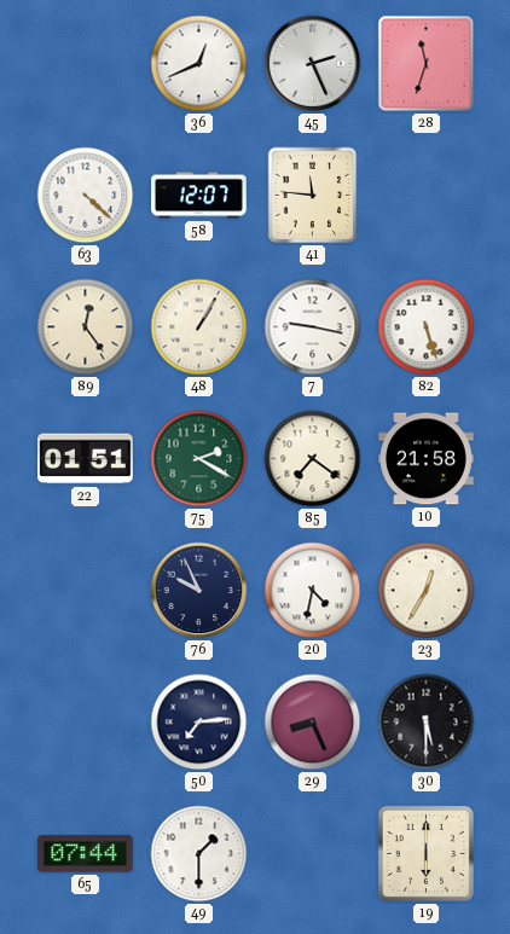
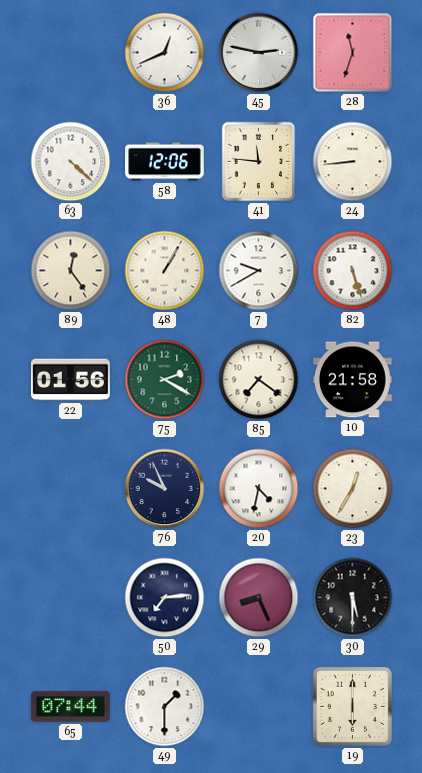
45: 2:26 -> 2:47 (259, 53)
58: 12:07 -> 12:06 (165, 162)
24: none -> 8:44 (353, 162)
7: 9:17 -> 9:40 (259, 271)
22: 01:51 -> 01:56 (71, 380)
